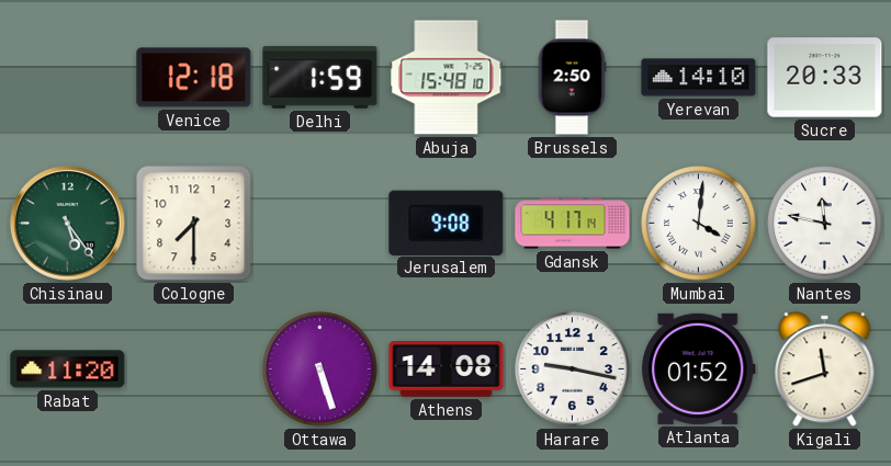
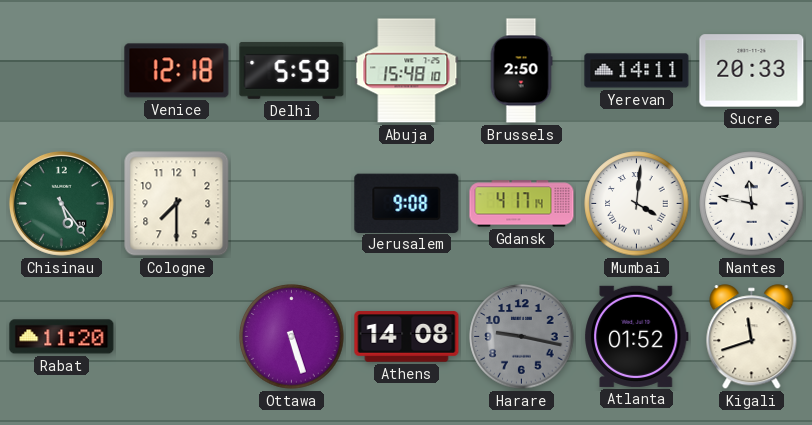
Delhi: 1:59 -> 5:59 (292, 70)
Yerevan: 14:10 -> 14:11 (637, 71)
Harare dial: white -> grey (522, 337)
